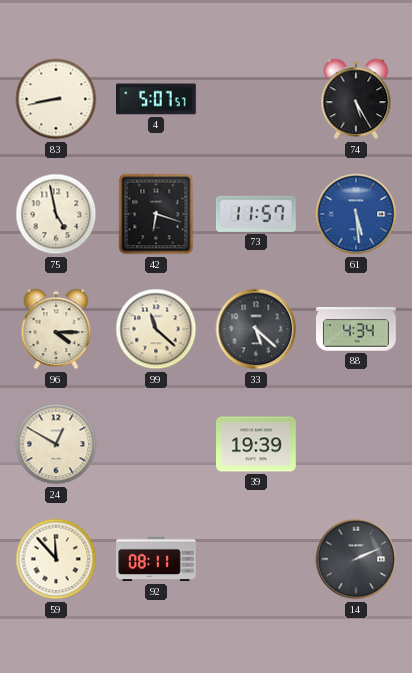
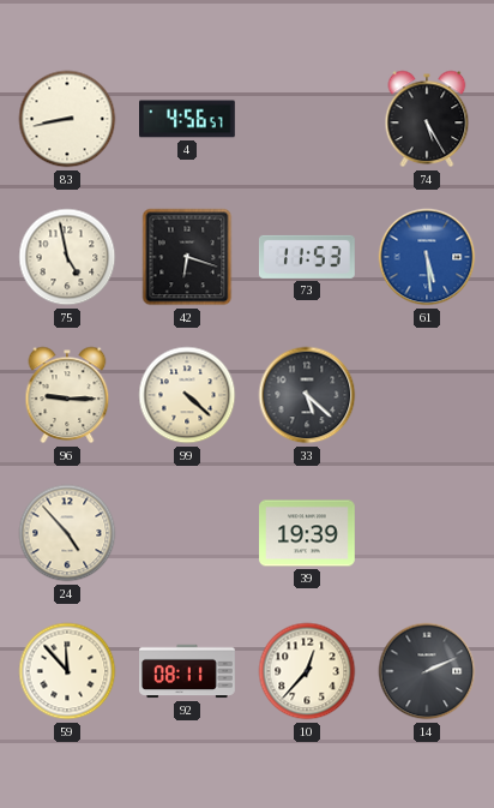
4: 5:07 -> 4:56 (188, 119)
73: 11:57 -> 11:53 (307, 257)
96: 4:15 -> 9:15 (67, 395)
99: 11:22 -> 4:22 (187, 395)
88: 4:34 -> none (357, 329)
24: 12:50 -> 4:53 (67, 533)
10: none -> 12:37 (307, 671)
